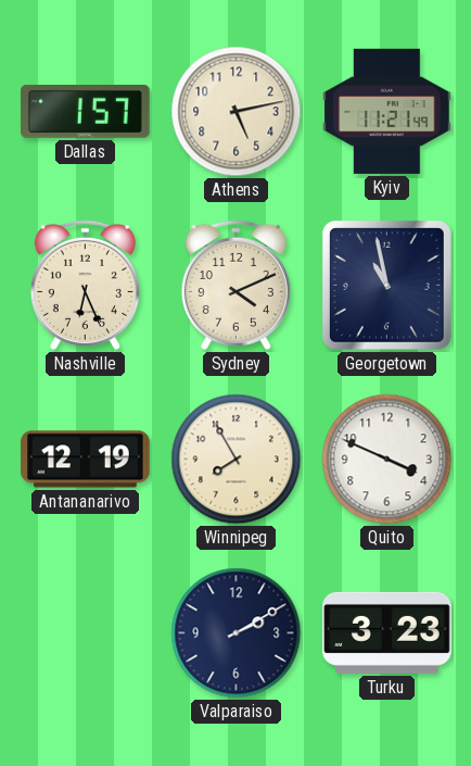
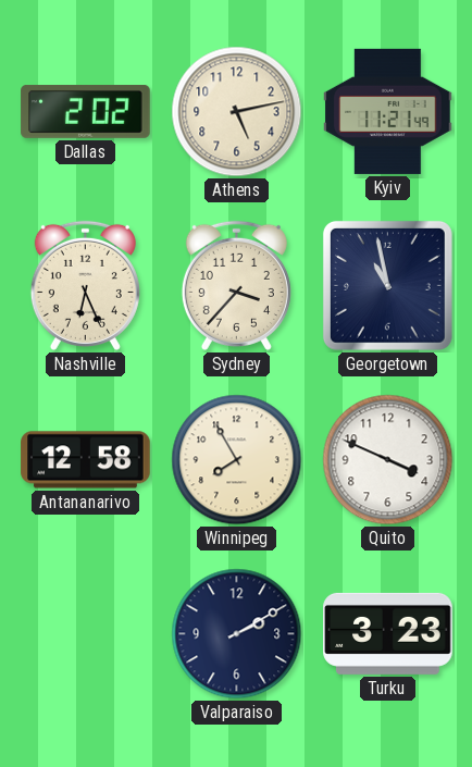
Dallas: 1:57 -> 2:02 (86, 112)
Sydney: 4:11 -> 3:37 (236, 285)
Antananarivo: 12:19 -> 12:58 (86, 460)
